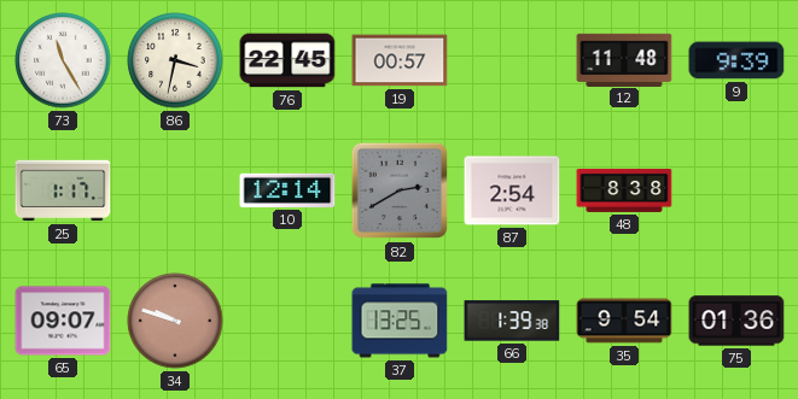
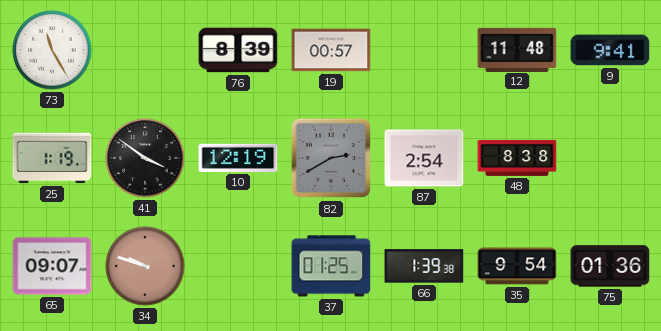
86: 3:32 -> none (175, 60)
76: 22:45 -> 8:39 (238, 50)
9: 9:39 -> 9:41 (610, 50)
25: 1:17 -> 1:19 (52, 158)
41: none -> 3:51 (145, 158)
10: 12:14 -> 12:19 (238, 158)
37: 13:25 -> 01:25 (331, 266)
